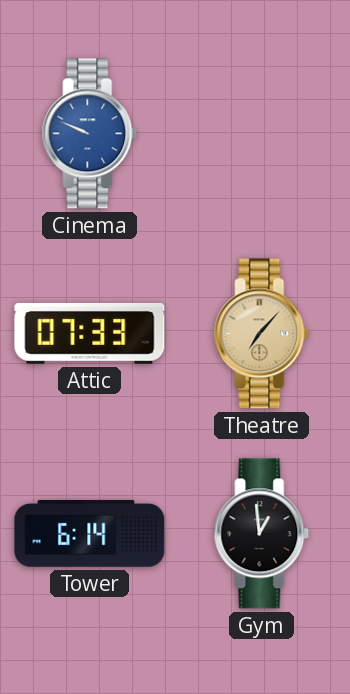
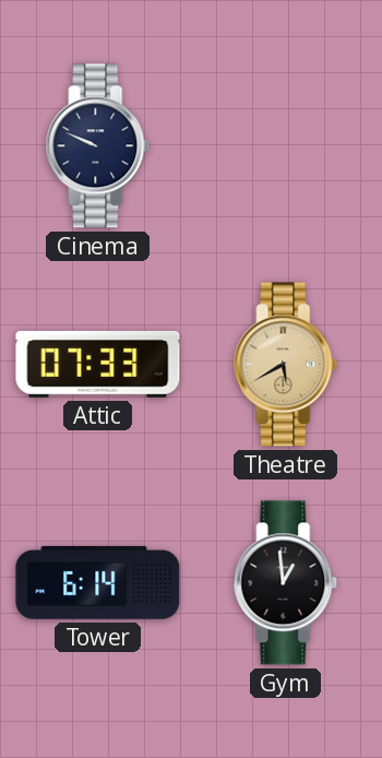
Cinema dial: blue -> navy (98, 146)
Theatre: 7:07 -> 5:40 (286, 365)
